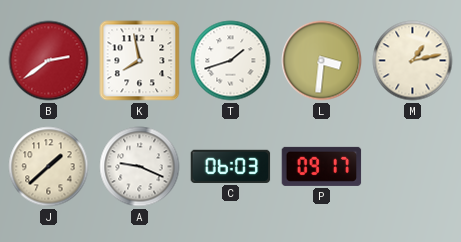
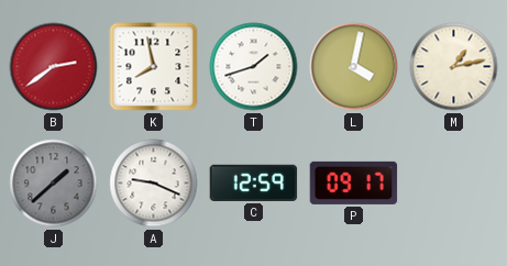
L: 3:31 -> 4:02 (354, 67)
J dial: cream -> grey (54, 184)
C: 06:03 -> 12:59 (254, 182)
